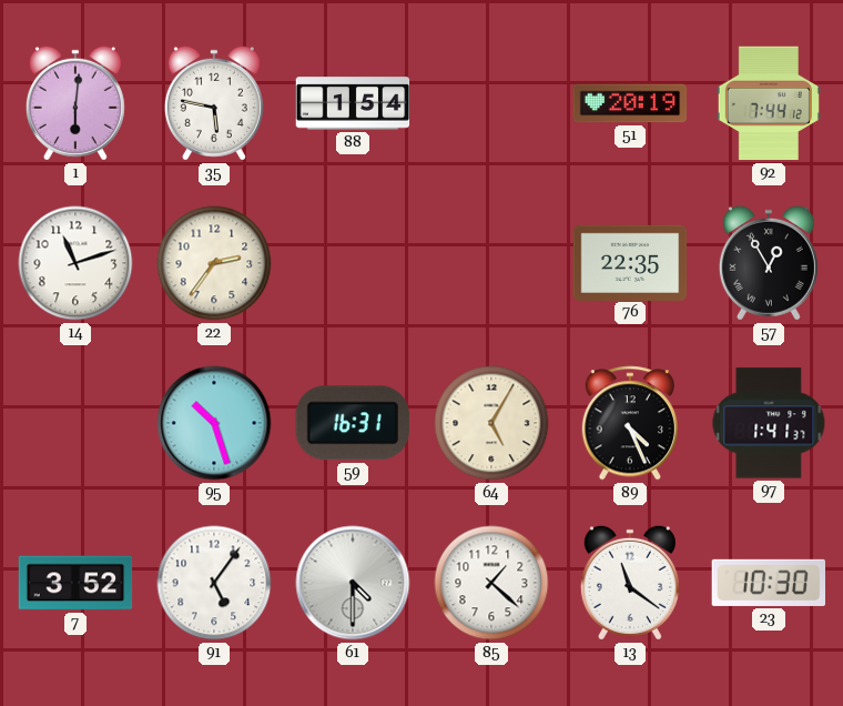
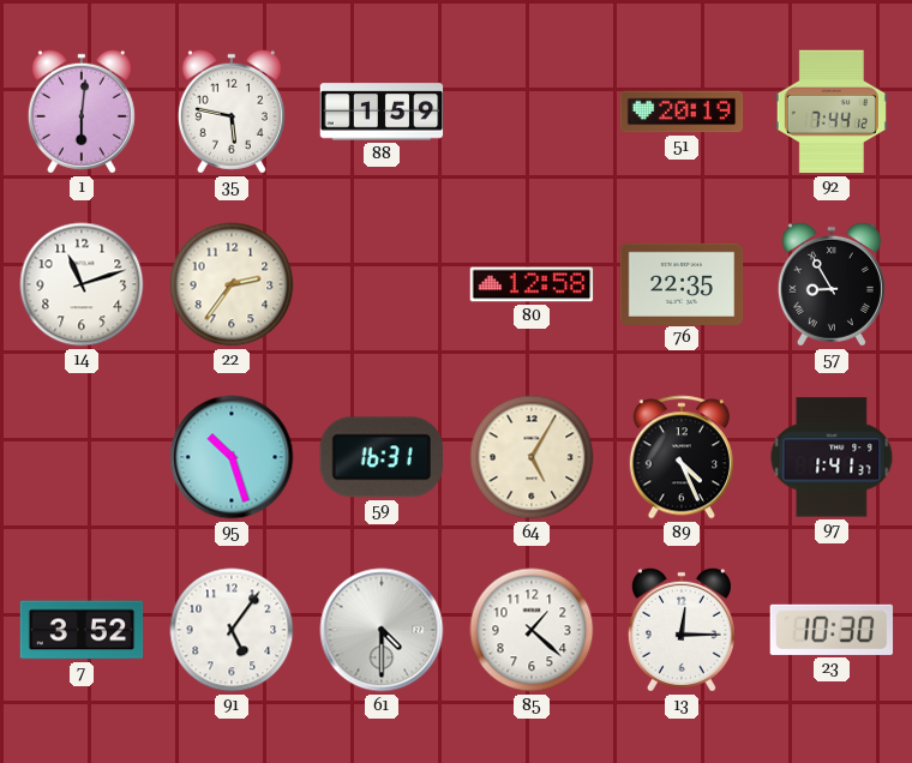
88: 1:54 -> 1:59 (382, 112)
80: none -> 12:58 (532, 284)
57: 12:55 -> 8:55 (832, 284)
13: 11:21 -> 12:15 (682, 630)
